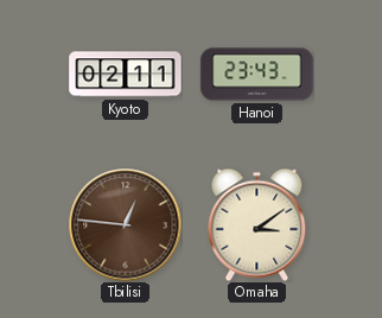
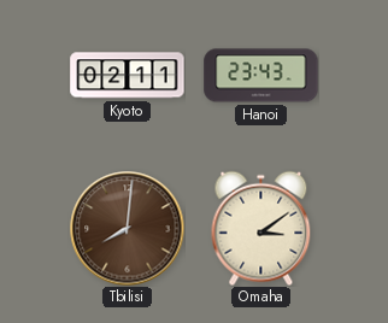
Tbilisi: 12:46 -> 8:01 (127, 228)
